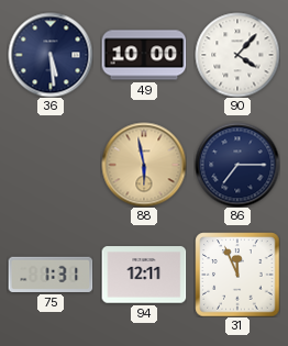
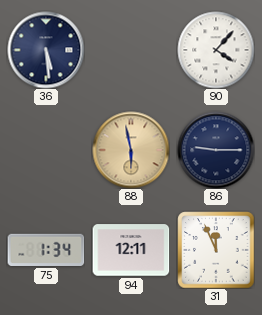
49: 10:00 -> none (144, 55)
86: 7:15 -> 9:15 (216, 150)
75: 1:31 -> 1:34 (46, 250)
